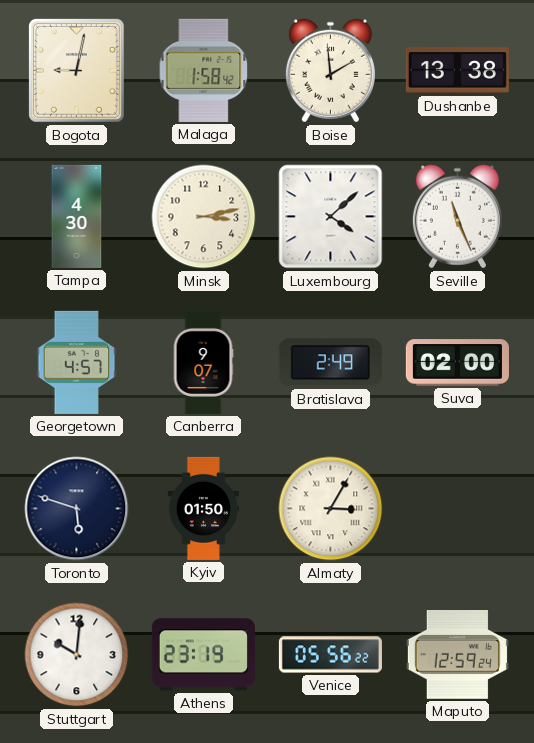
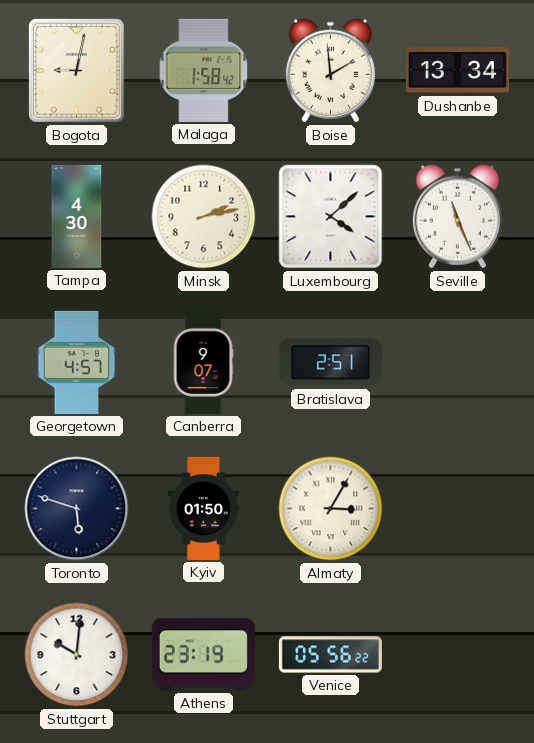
Dushanbe: 13:38 -> 13:34 (457, 71)
Minsk: 3:13 -> 2:13 (204, 217)
Bratislava: 2:49 -> 2:51 (330, 363)
Suva: 02:00 -> none (457, 363)
Maputo: 12:59 -> none (457, 655)
